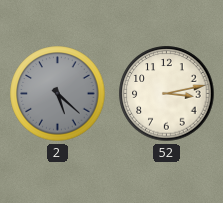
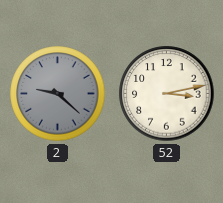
2: 5:22 -> 9:22 (58, 94)
